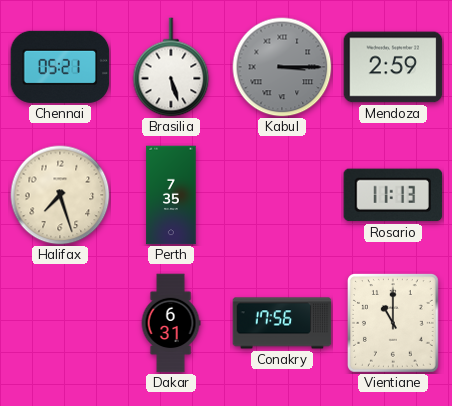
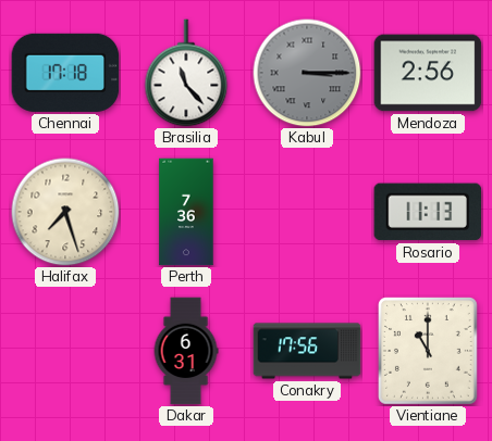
Chennai: 05:21 -> 17:18 (65, 73)
Brasilia: 5:27 -> 11:23 (186, 73)
Mendoza: 2:59 -> 2:56 (428, 73)
Perth: 7:35 -> 7:36 (186, 212)
